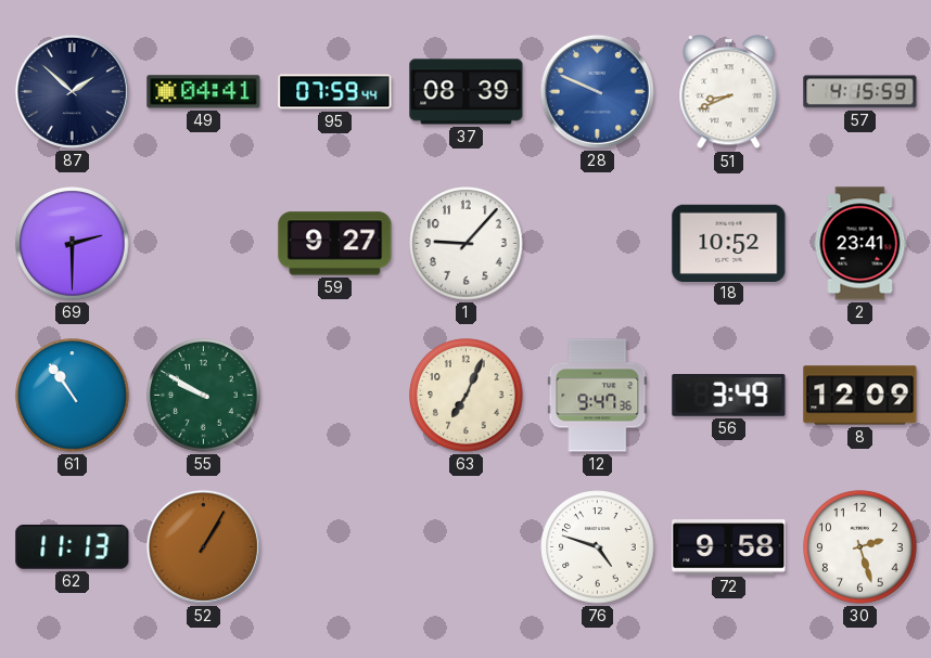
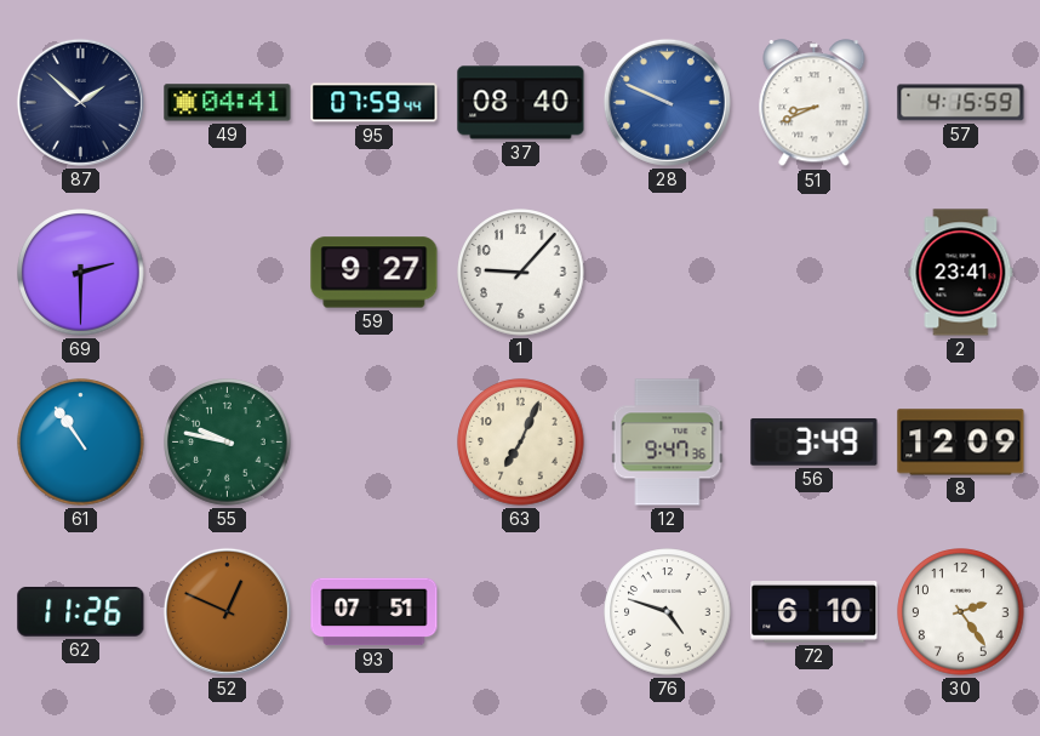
37: 08:39 -> 08:40 (521, 103)
18: 10:52 -> none (729, 243)
55: 9:50 -> 9:47 (228, 443)
62: 11:13 -> 11:26 (81, 612)
52: 1:05 -> 12:49 (227, 611)
93: none -> 07:51 (375, 612)
72: 9:58 -> 6:10 (815, 612)
30: 2:27 -> 2:24 (961, 612)
